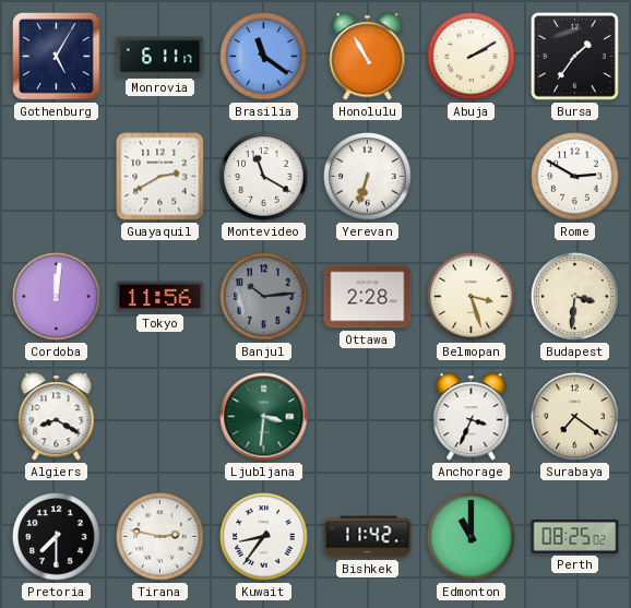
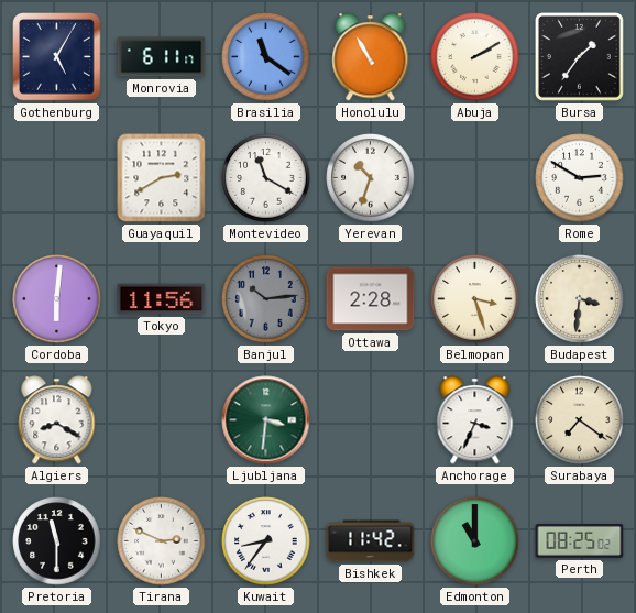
Yerevan: 6:33 -> 10:33 (371, 178)
Cordoba: 12:01 -> 6:01 (57, 299)
Pretoria: 7:30 -> 11:30 (57, 541)
Tirana: 2:47 -> 2:49 (162, 541)
